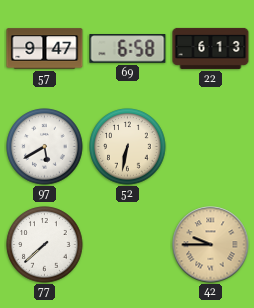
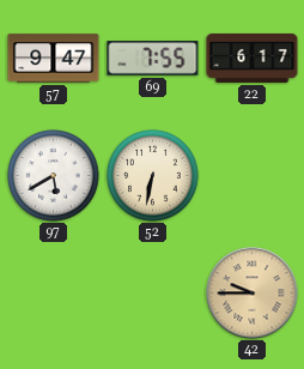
69: 6:58 -> 7:55 (153, 59)
22: 6:13 -> 6:17 (253, 58)
77: 7:38 -> none (45, 245)
